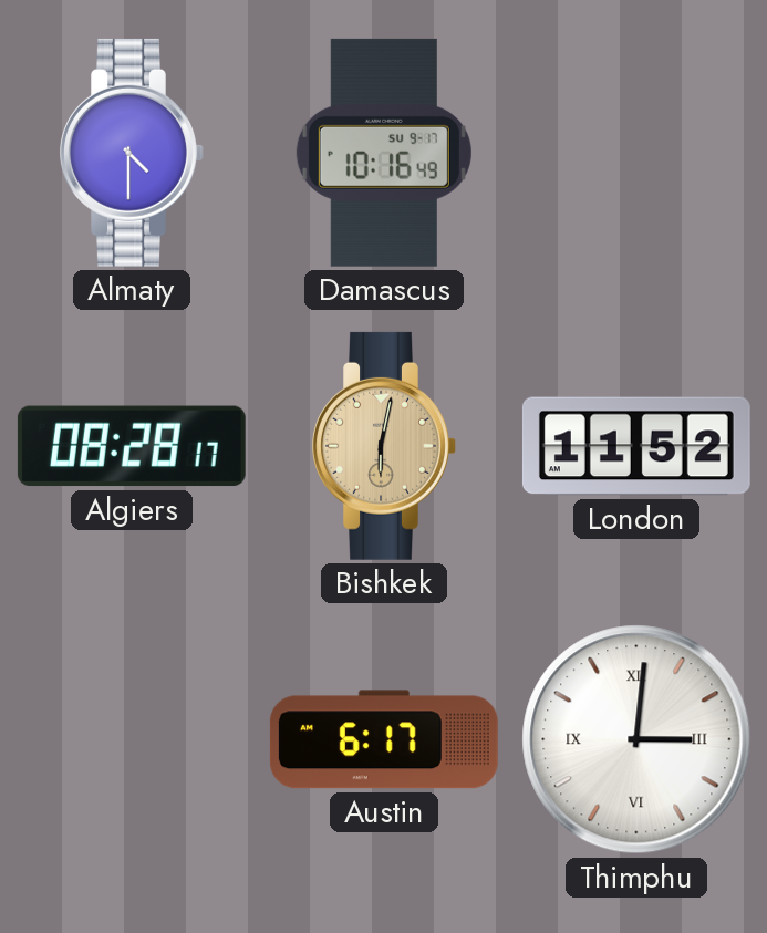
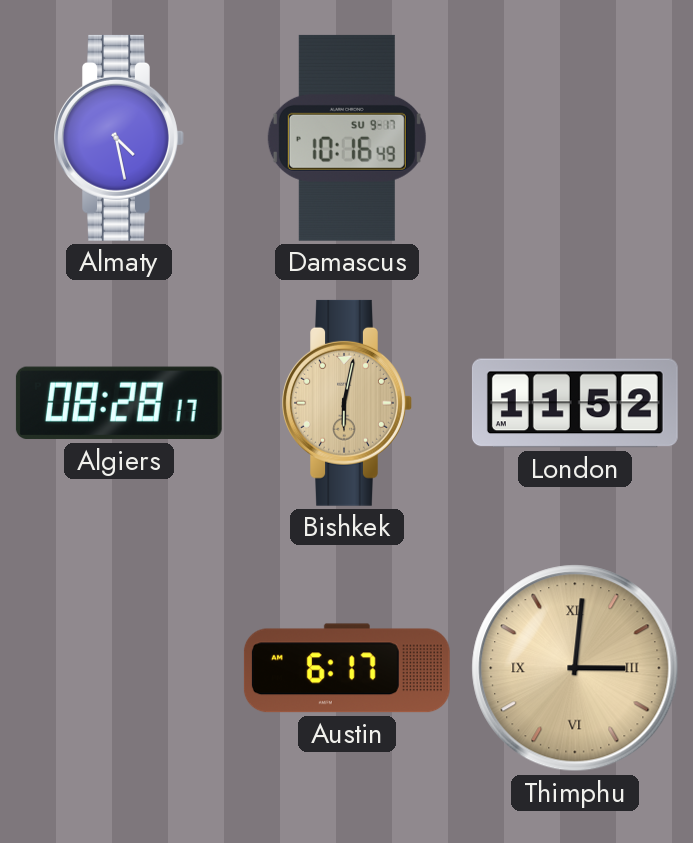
Almaty: 4:30 -> 4:28 (119, 138)
Thimphu dial: white -> champagne (575, 668)
